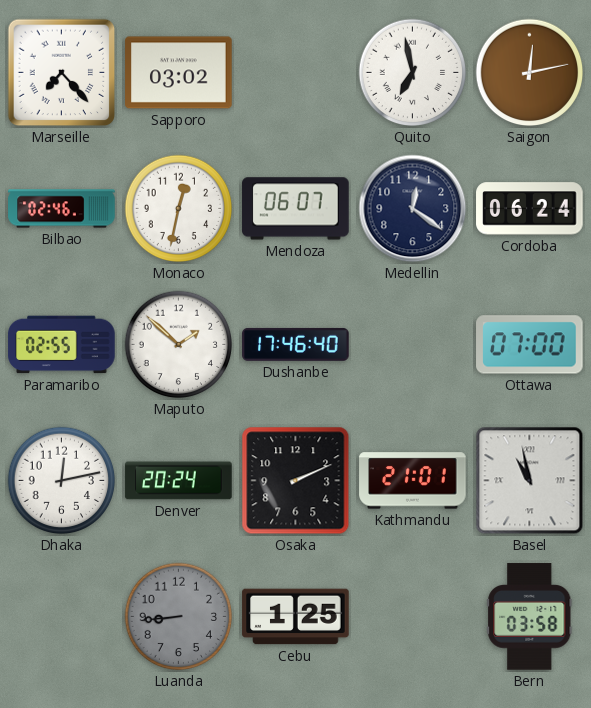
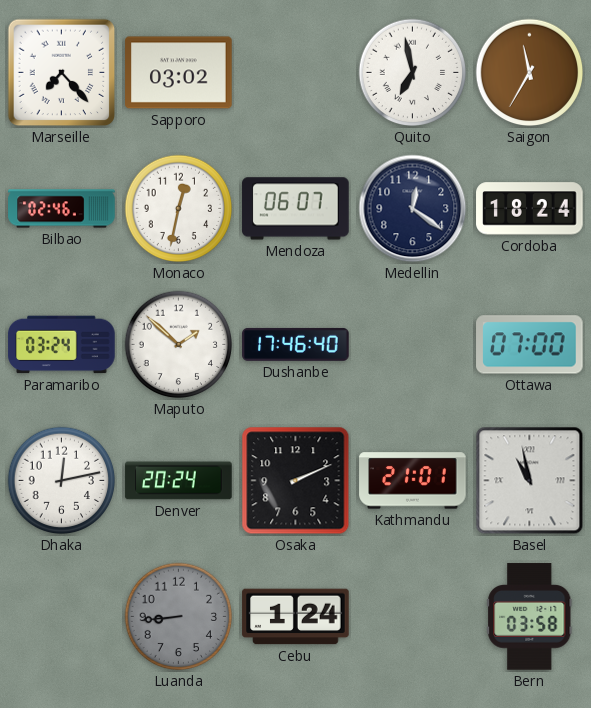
Saigon: 12:13 -> 11:35 (530, 73)
Cordoba: 06:24 -> 18:24 (530, 209)
Paramaribo: 02:55 -> 03:24 (62, 345)
Cebu: 1:25 -> 1:24 (296, 617)
